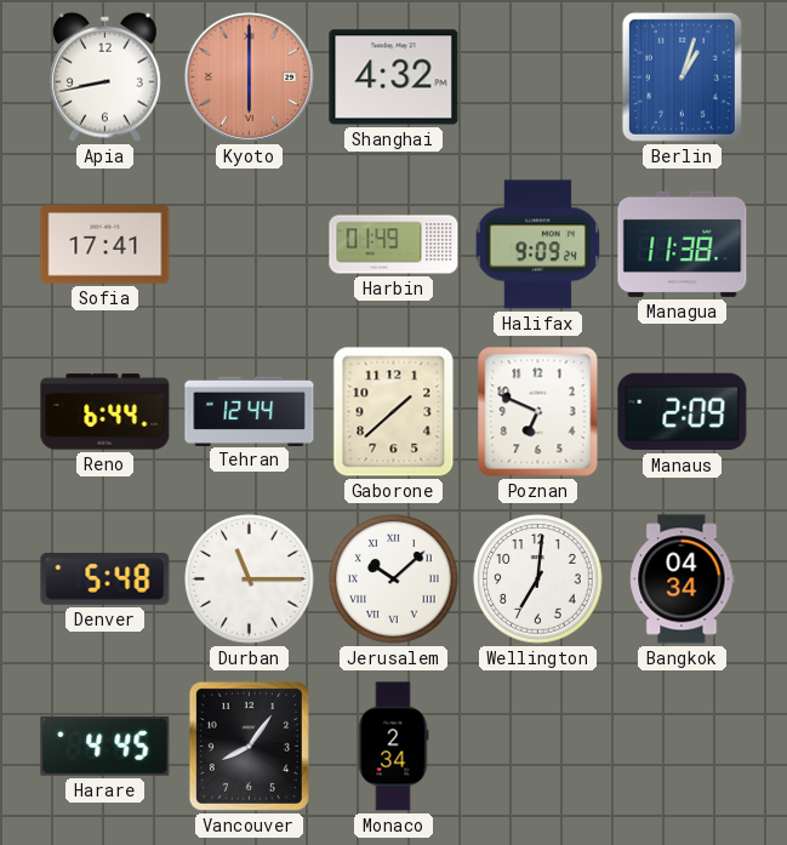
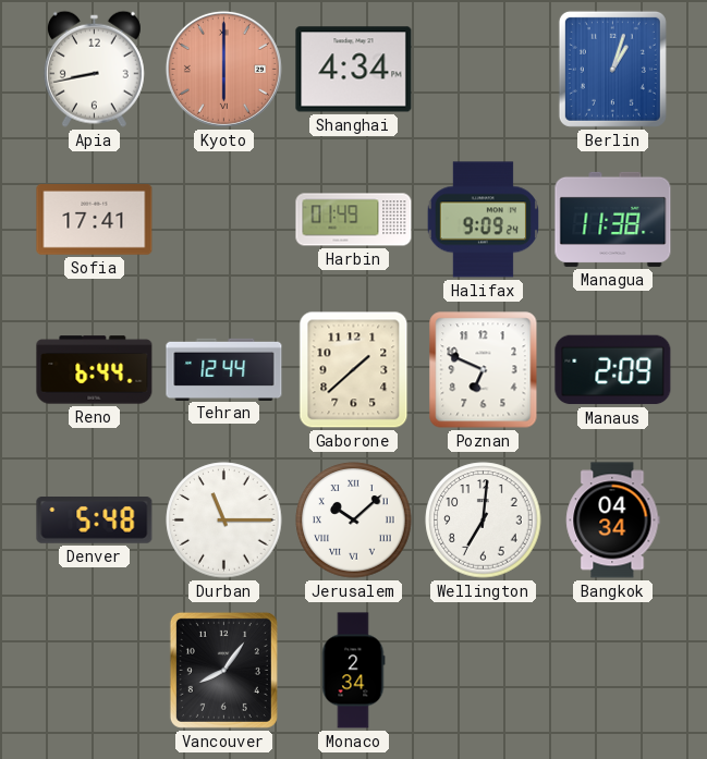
Shanghai: 4:32 -> 4:34 (354, 70)
Harare: 4:45 -> none (105, 746)
